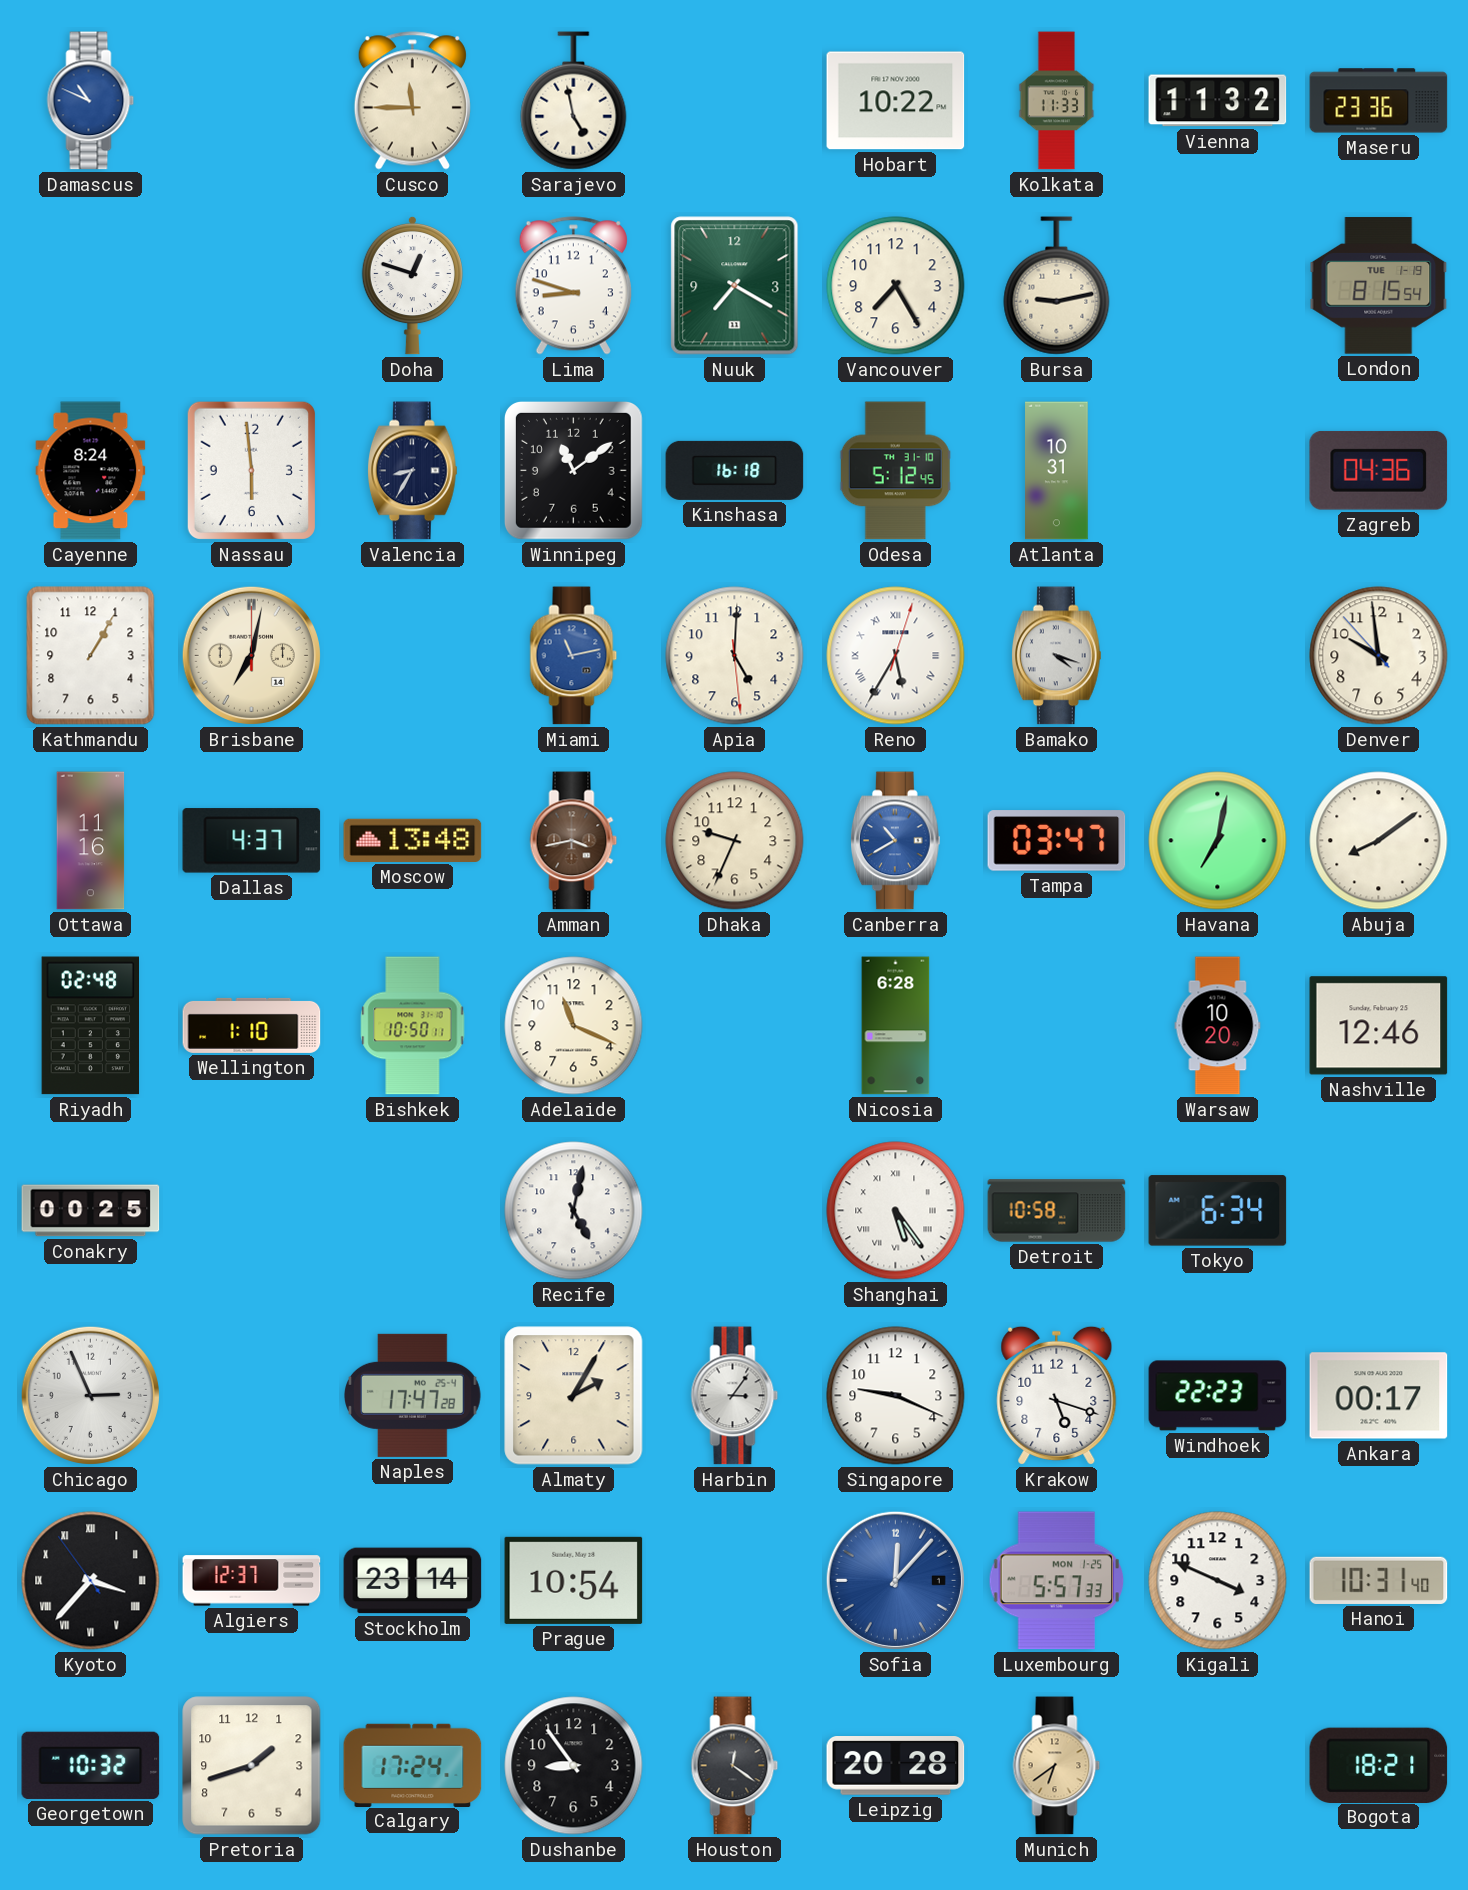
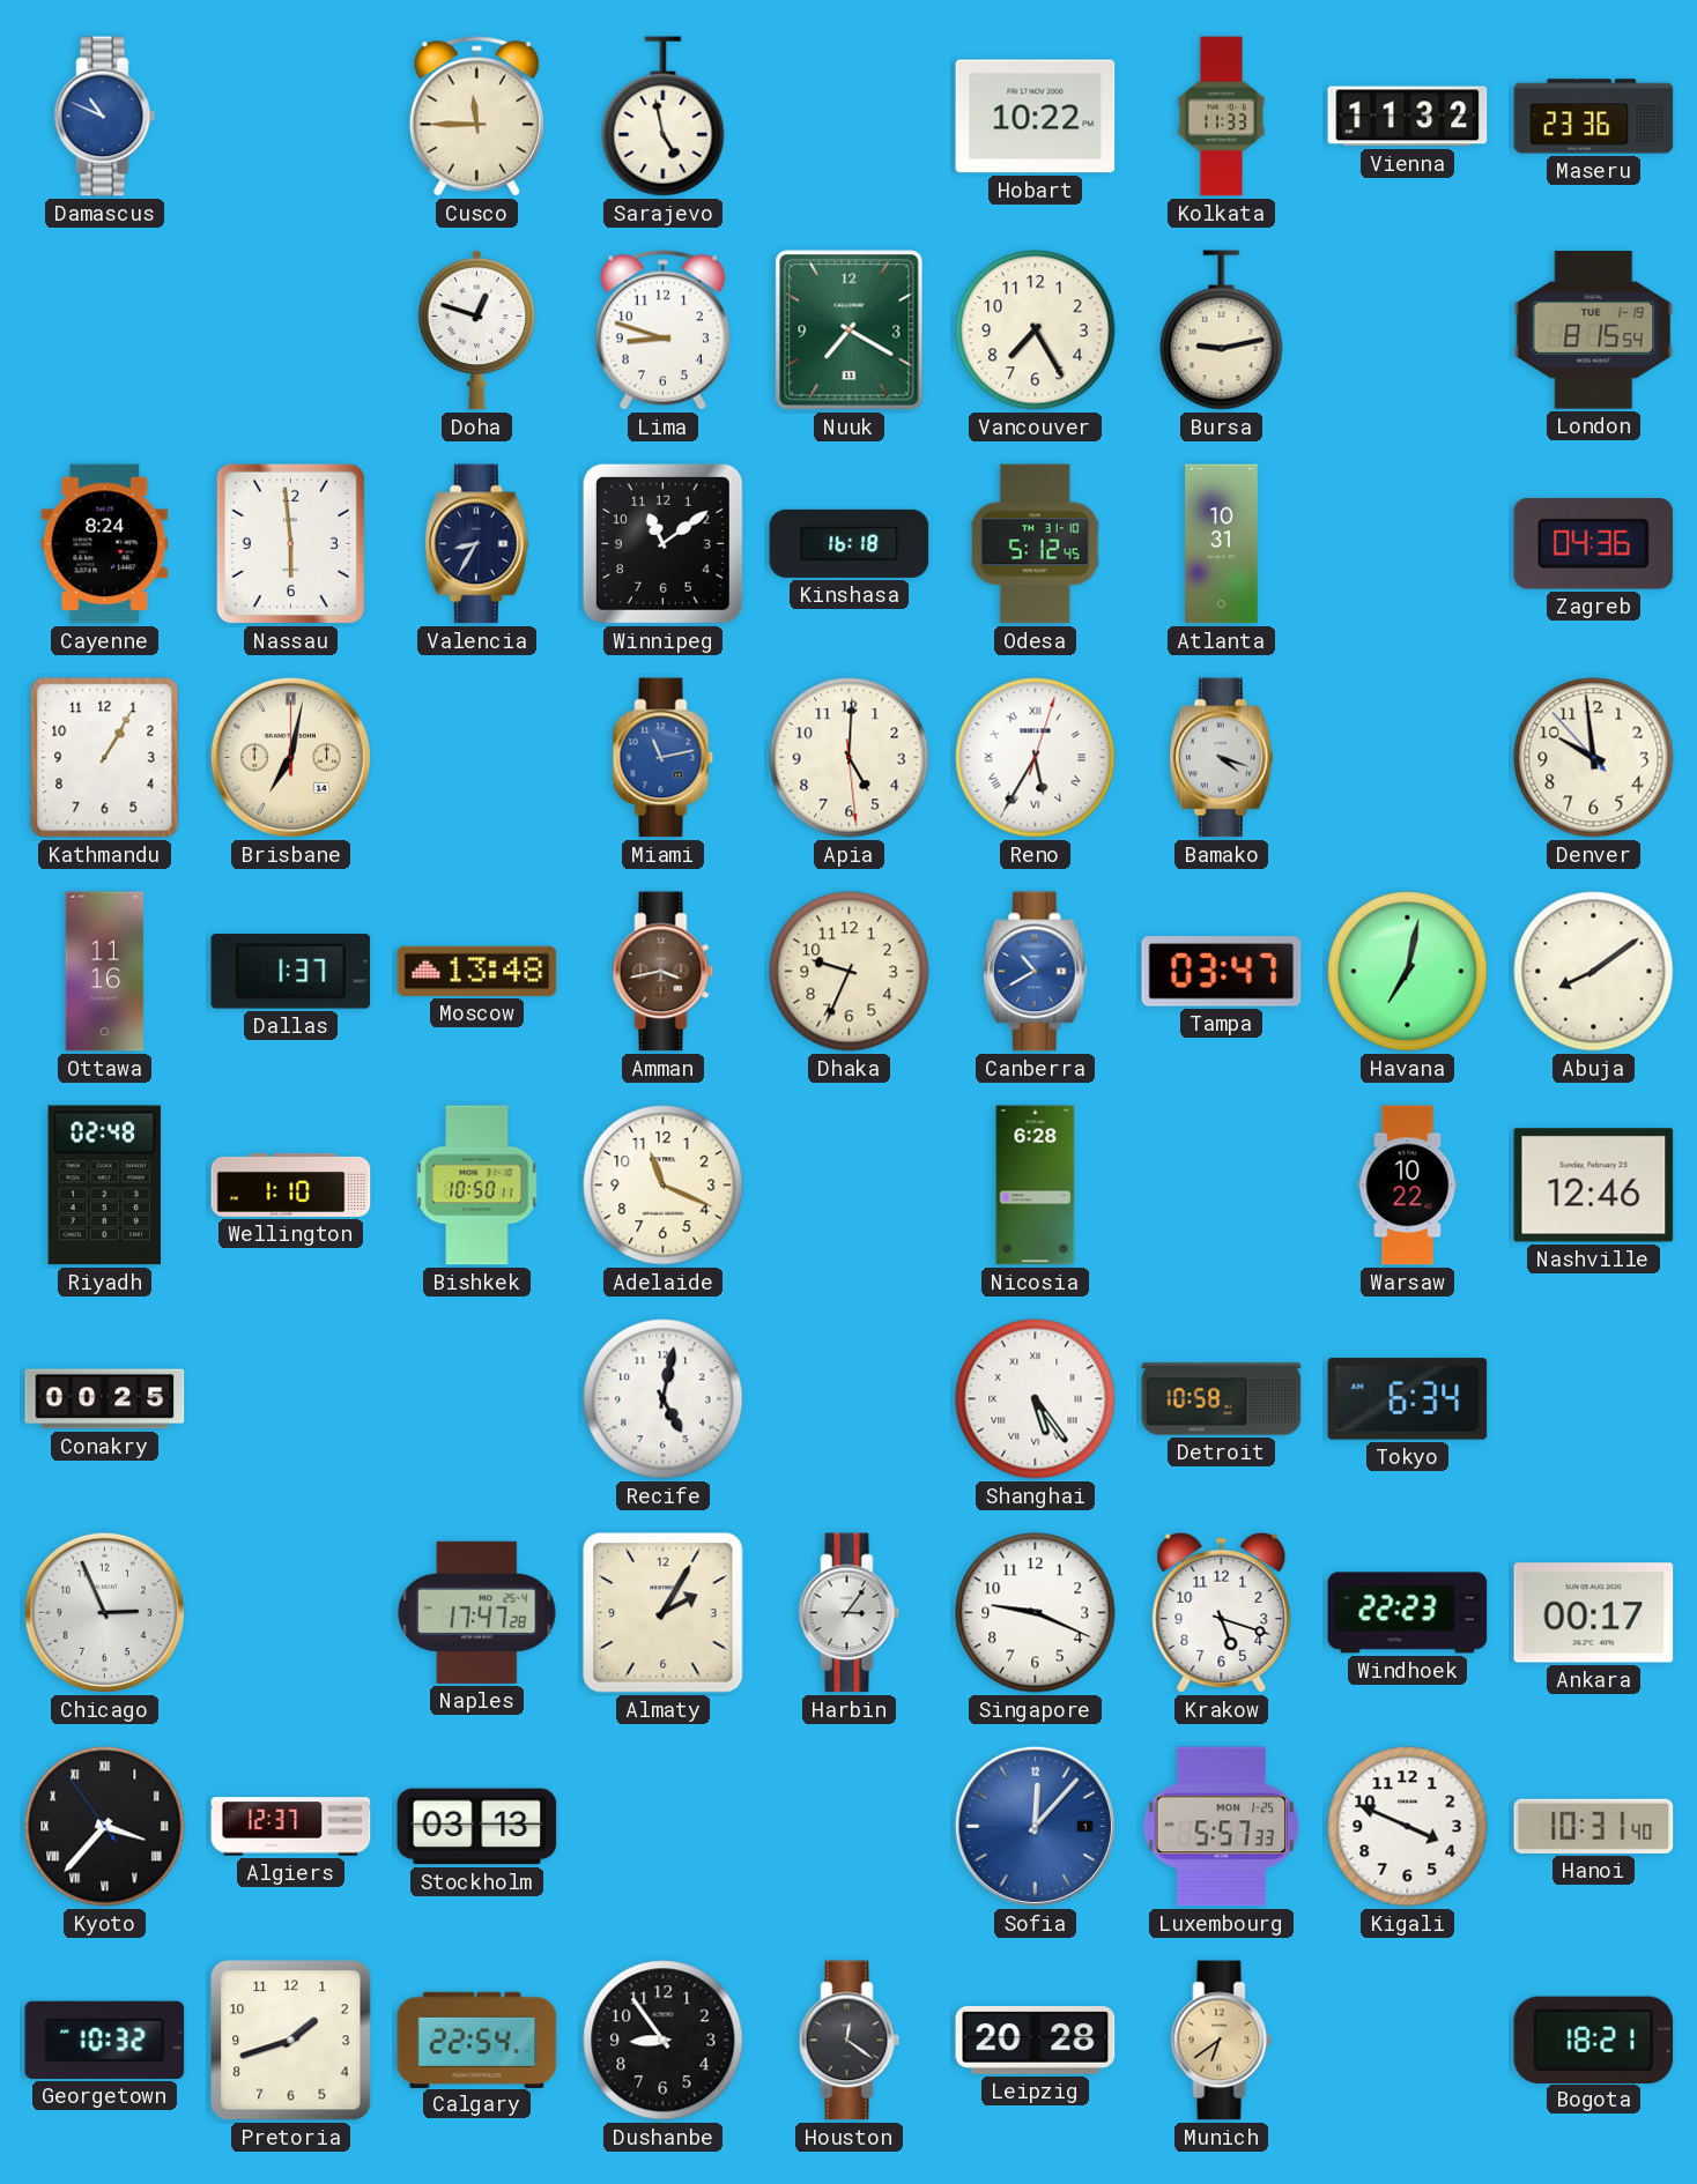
Dallas: 4:37 -> 1:37 (291, 972)
Warsaw: 10:20 -> 10:22 (1408, 1186)
Stockholm: 23:14 -> 03:13 (477, 1827)
Prague: 10:54 -> none (574, 1580)
Calgary: 17:24 -> 22:54 (477, 2040)
